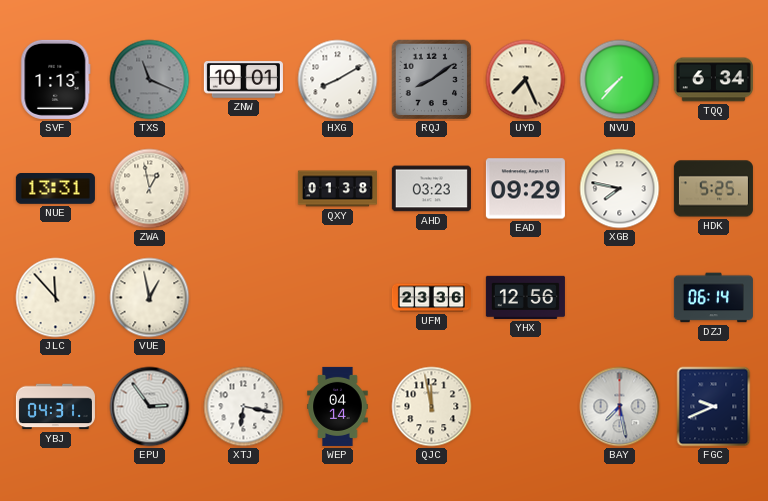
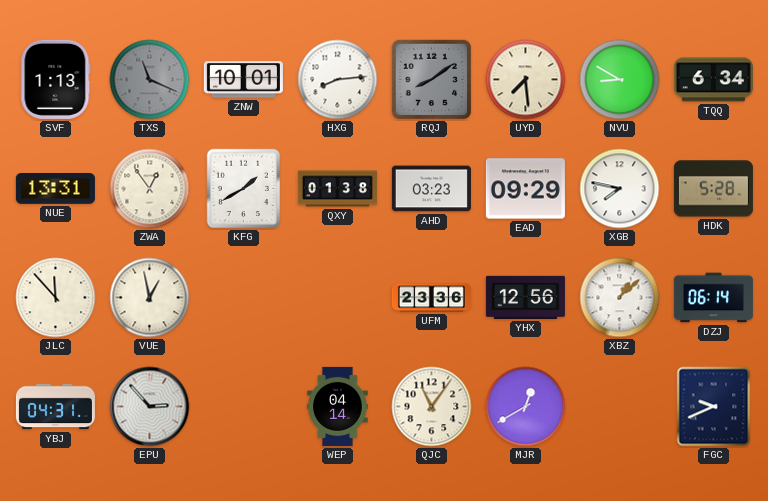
HXG: 8:10 -> 8:14 (338, 80)
UYD: 7:26 -> 7:29 (526, 80)
NVU: 7:37 -> 8:50 (620, 80)
ZWA: 12:58 -> 12:54 (150, 189)
KFG: none -> 1:40 (244, 189)
HDK: 5:25 -> 5:28 (713, 189)
XBZ: none -> 1:08 (620, 298)
EPU: 2:54 -> 2:53 (150, 407)
XTJ: 6:17 -> none (244, 407)
QJC: 11:58 -> 11:06 (432, 407)
MJR: none -> 12:40 (526, 407)
BAY: 7:28 -> none (620, 407)
